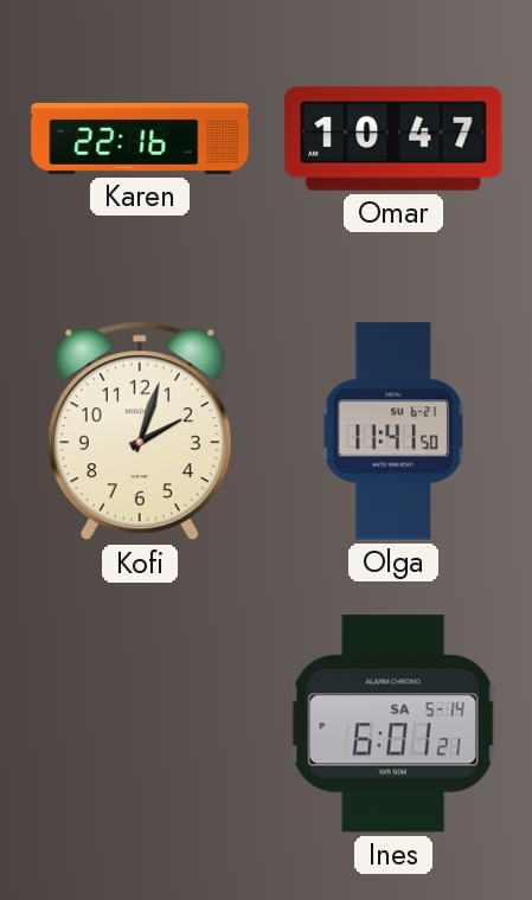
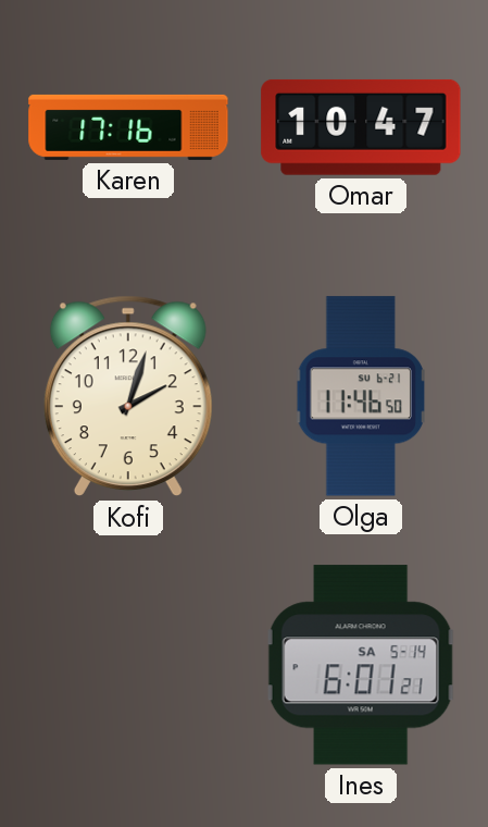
Karen: 22:16 -> 17:16 (128, 127)
Olga: 11:41 -> 11:46 (360, 396)
